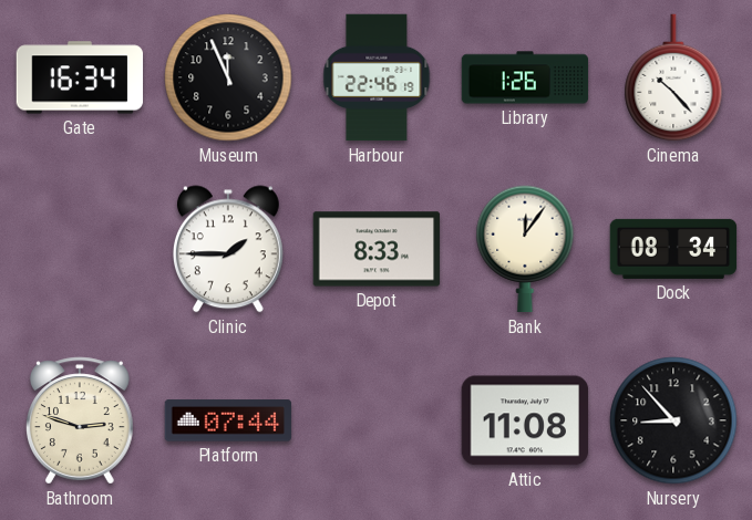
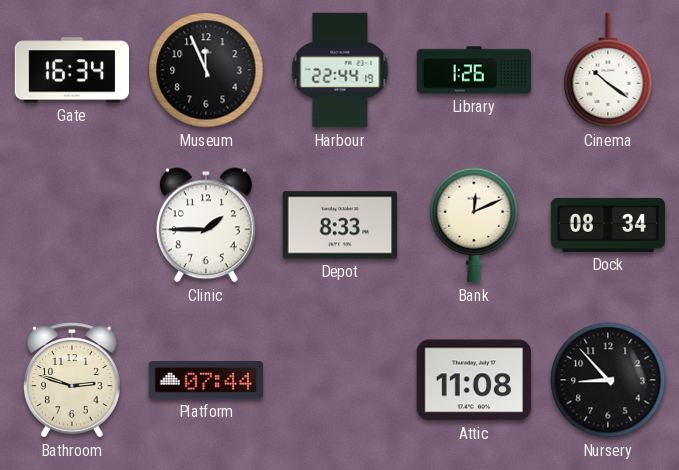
Harbour: 22:46 -> 22:44 (340, 70)
Cinema: 10:23 -> 10:21 (608, 70)
Bank: 12:06 -> 12:11 (474, 225)
